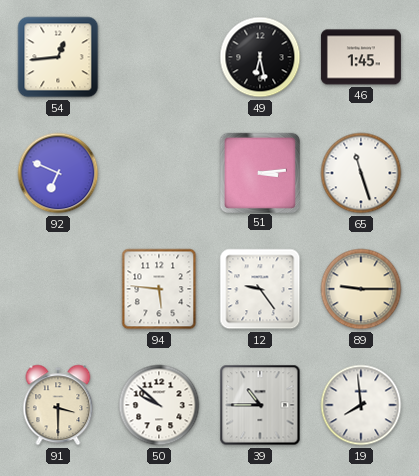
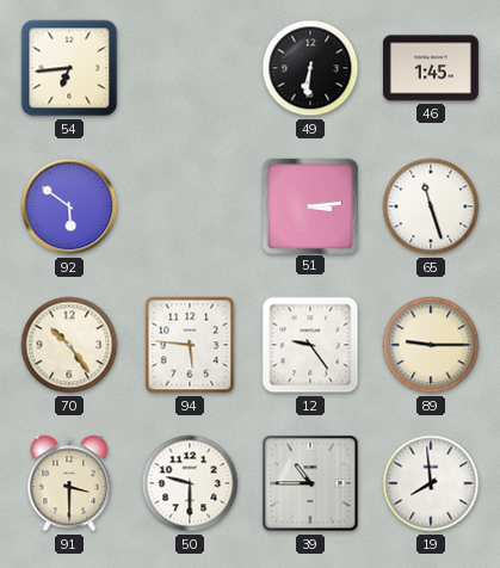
54: 12:44 -> 6:44 (69, 68)
49: 6:28 -> 6:31 (310, 68)
92: 6:49 -> 5:51 (69, 206)
70: none -> 10:24 (69, 345)
50: 9:52 -> 9:30 (190, 483)
